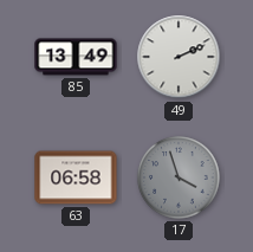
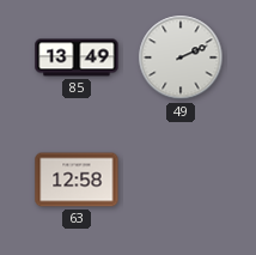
63: 06:58 -> 12:58 (77, 180)
17: 3:57 -> none (179, 177)
